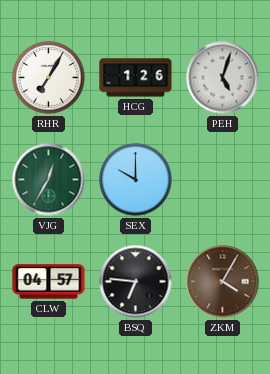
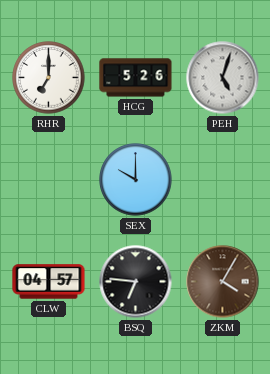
RHR: 7:05 -> 7:00 (49, 78)
HCG: 1:26 -> 5:26 (136, 78)
VJG: 12:35 -> none (49, 180)
